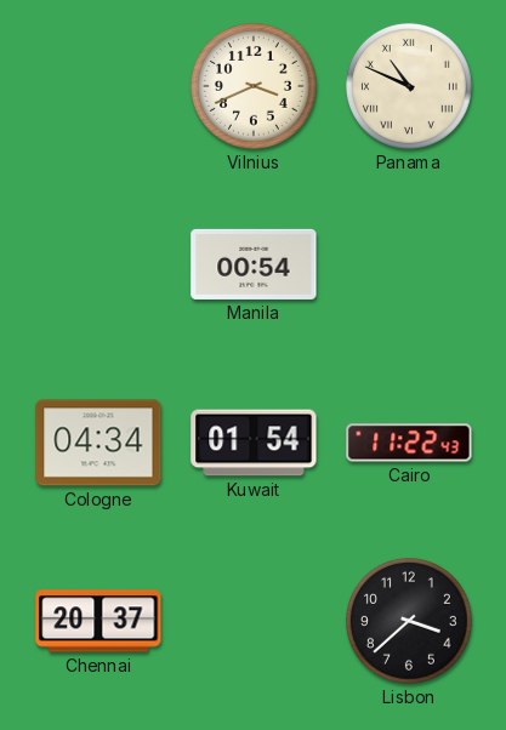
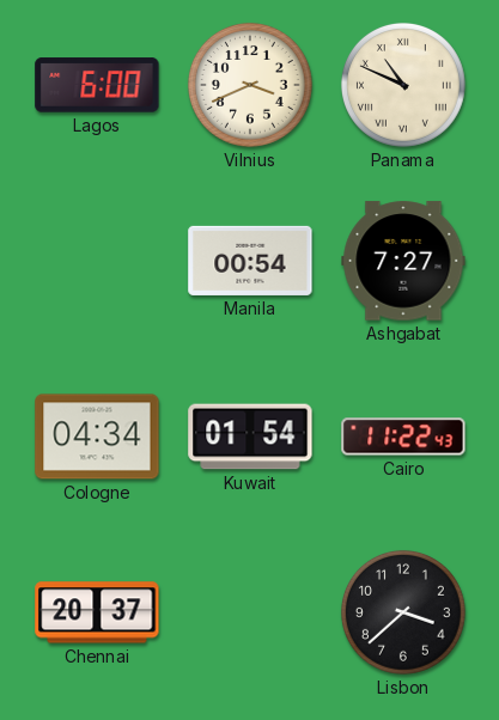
Lagos: none -> 6:00 (97, 85)
Ashgabat: none -> 7:27 (403, 261)
